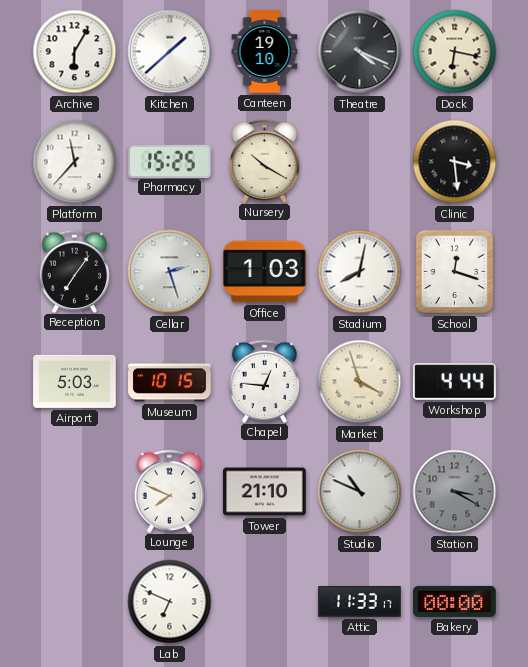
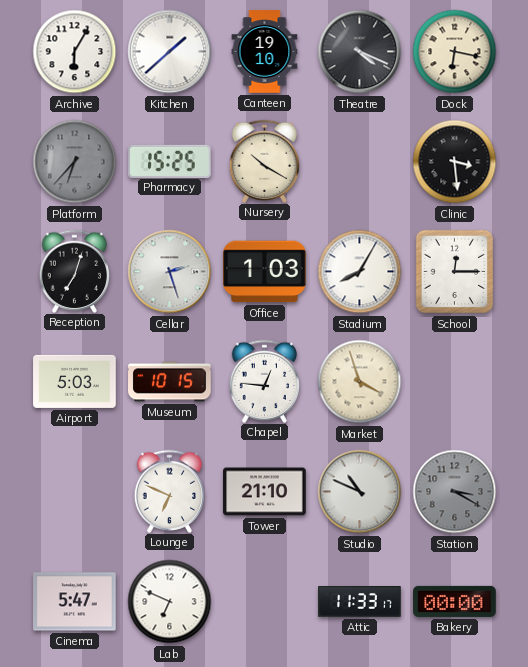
Platform: 11:37 -> 6:37 (75, 162)
Platform dial: white -> grey (75, 162)
Reception: 7:06 -> 7:03 (75, 271)
Stadium: 8:02 -> 8:05 (360, 272)
School: 12:18 -> 12:15 (455, 272)
Workshop: 4:44 -> none (455, 382)
Lounge: 7:49 -> 6:49 (170, 491)
Cinema: none -> 5:47 (75, 602)
